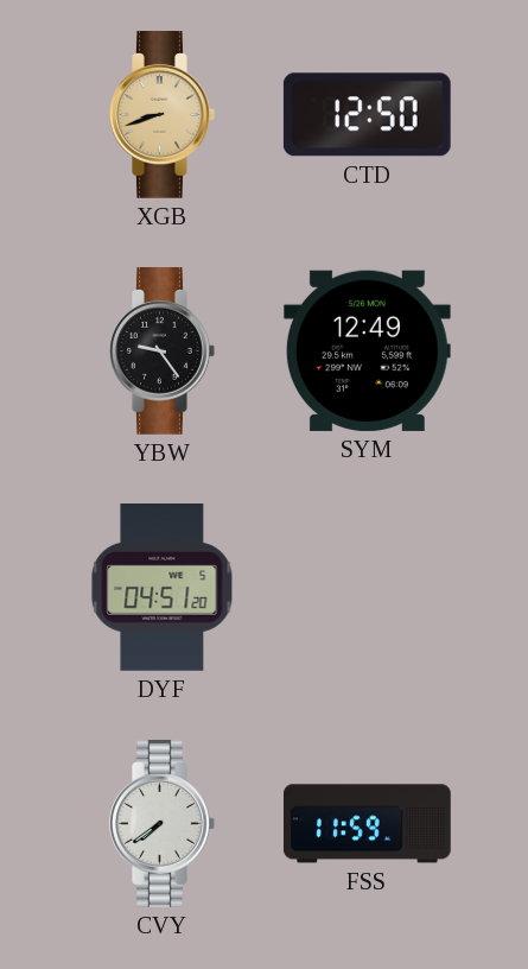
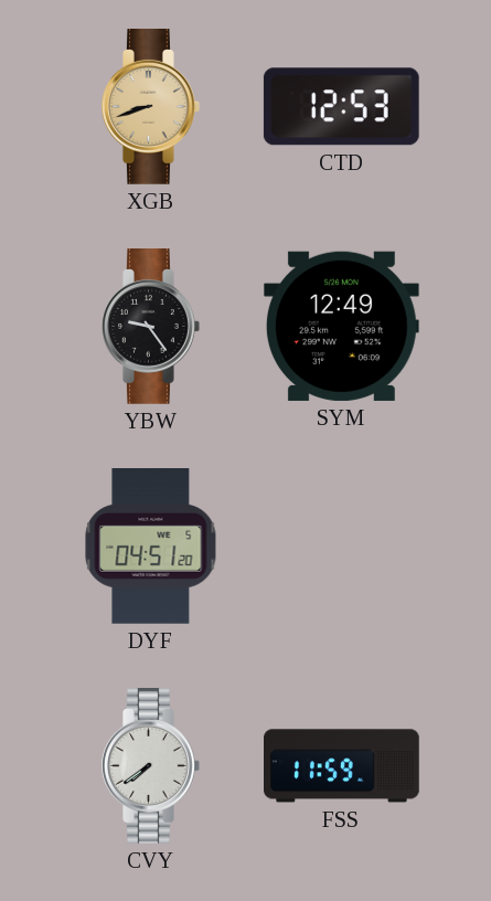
CTD: 12:50 -> 12:53 (341, 107)
